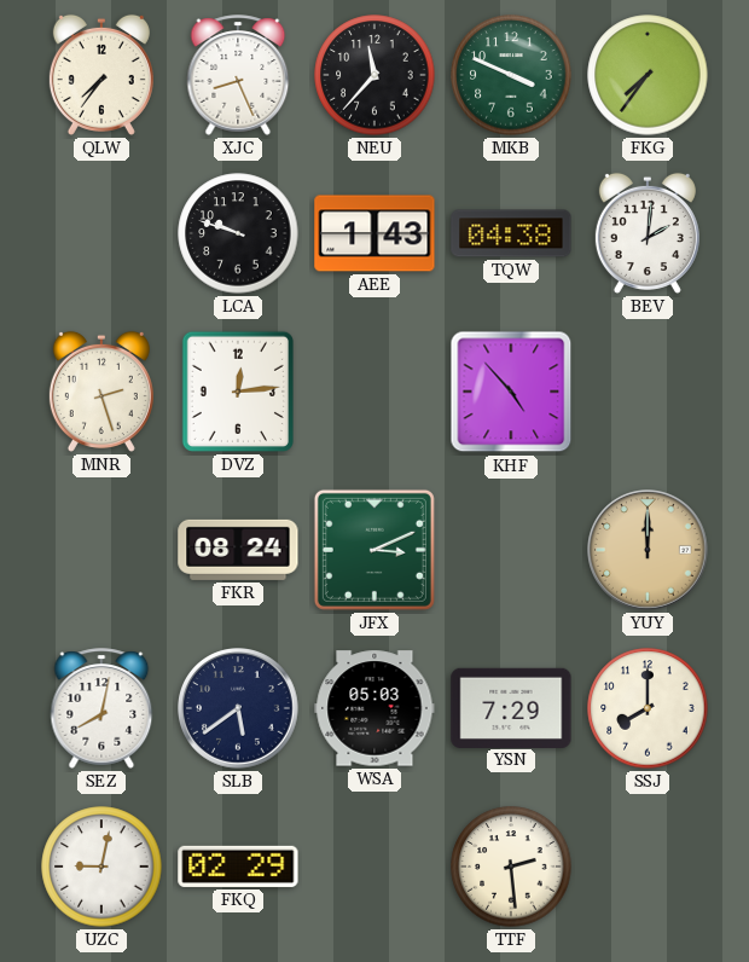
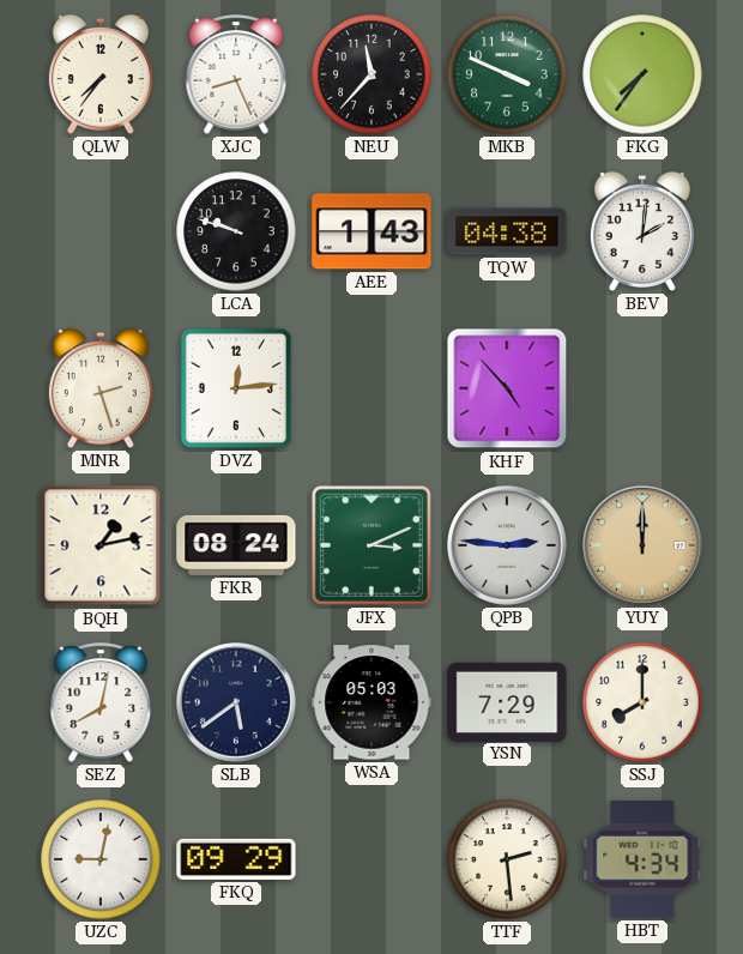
BQH: none -> 1:13 (101, 545)
QPB: none -> 2:46 (508, 547)
FKQ: 02:29 -> 09:29 (236, 859)
HBT: none -> 4:34 (642, 859)
